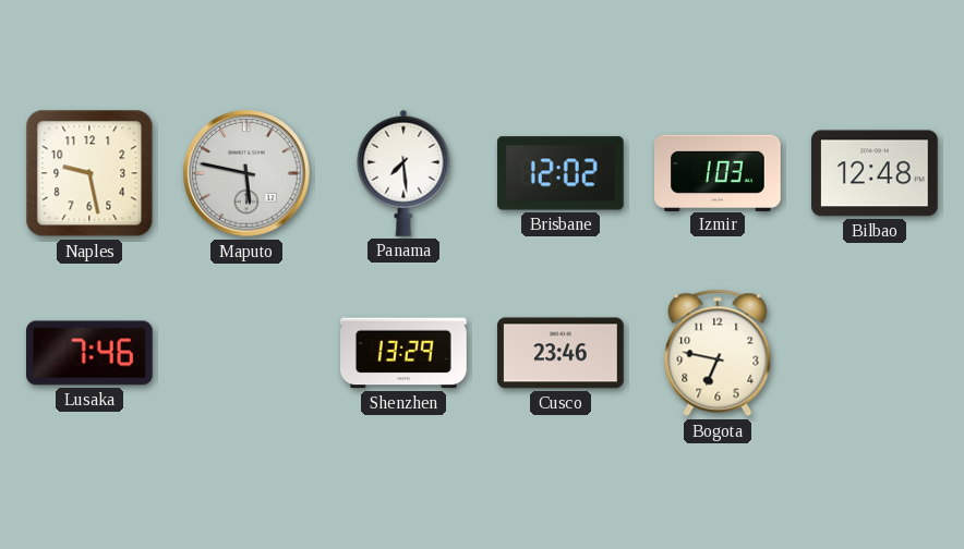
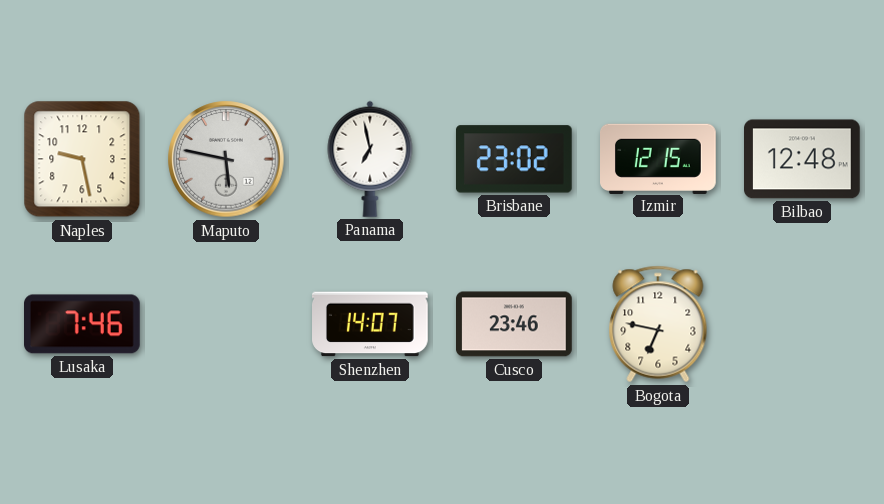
Panama: 7:29 -> 6:58 (370, 159)
Brisbane: 12:02 -> 23:02 (514, 159)
Izmir: 1:03 -> 12:15 (659, 158)
Shenzhen: 13:29 -> 14:07 (371, 324)
